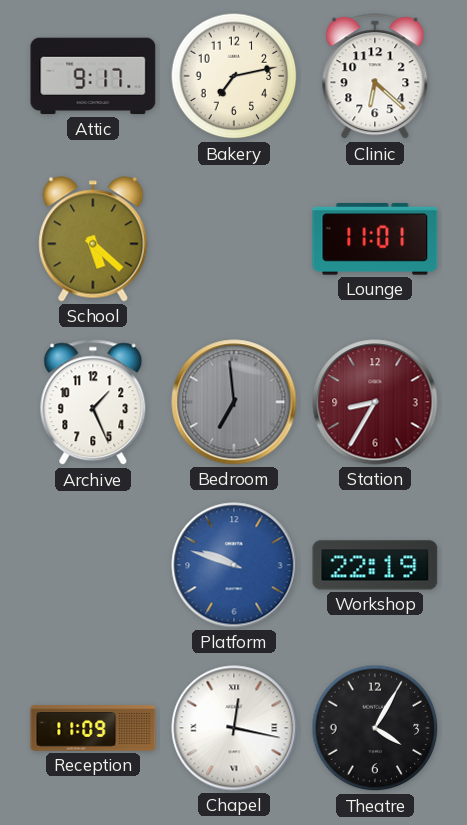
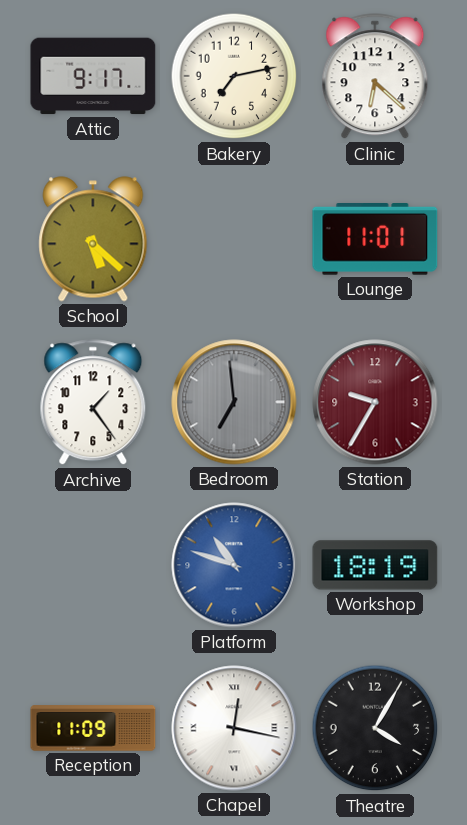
Archive: 1:26 -> 1:24 (93, 403)
Station: 8:35 -> 9:35 (375, 402)
Platform: 9:48 -> 10:48 (234, 565)
Workshop: 22:19 -> 18:19 (375, 565)
